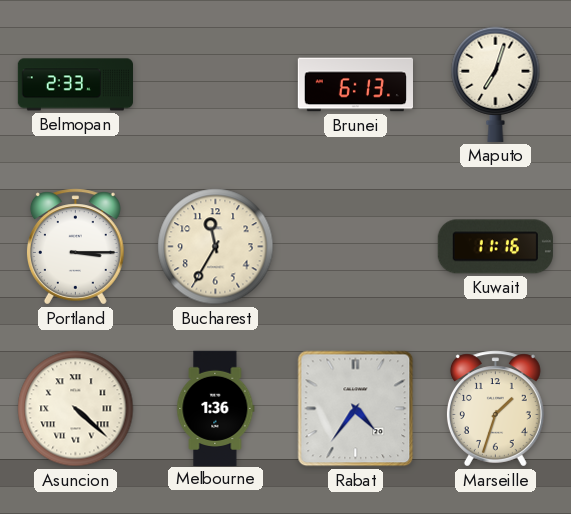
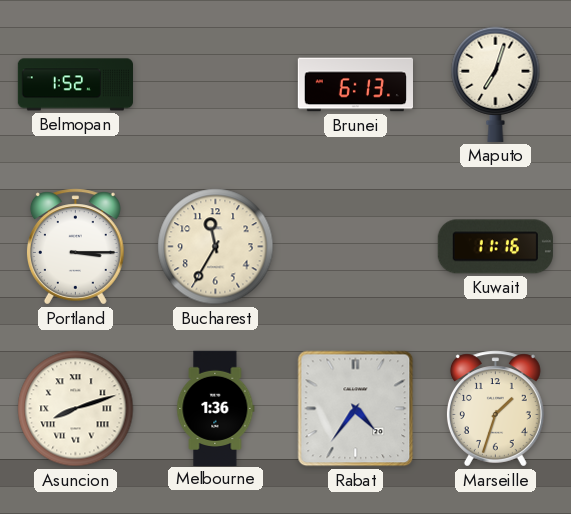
Belmopan: 2:33 -> 1:52 (75, 85)
Asuncion: 4:22 -> 8:12 (76, 409)
